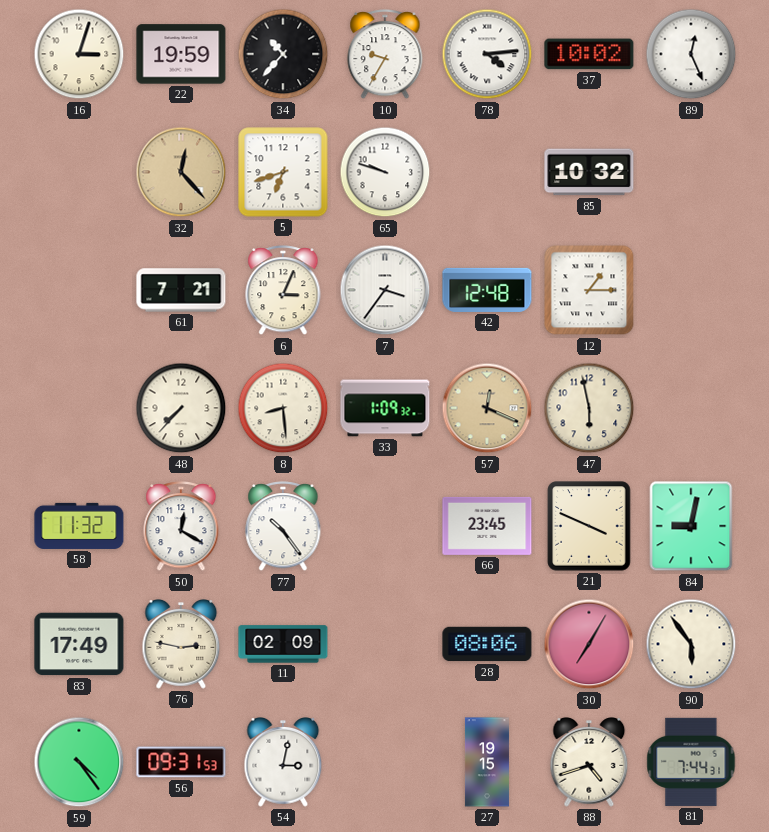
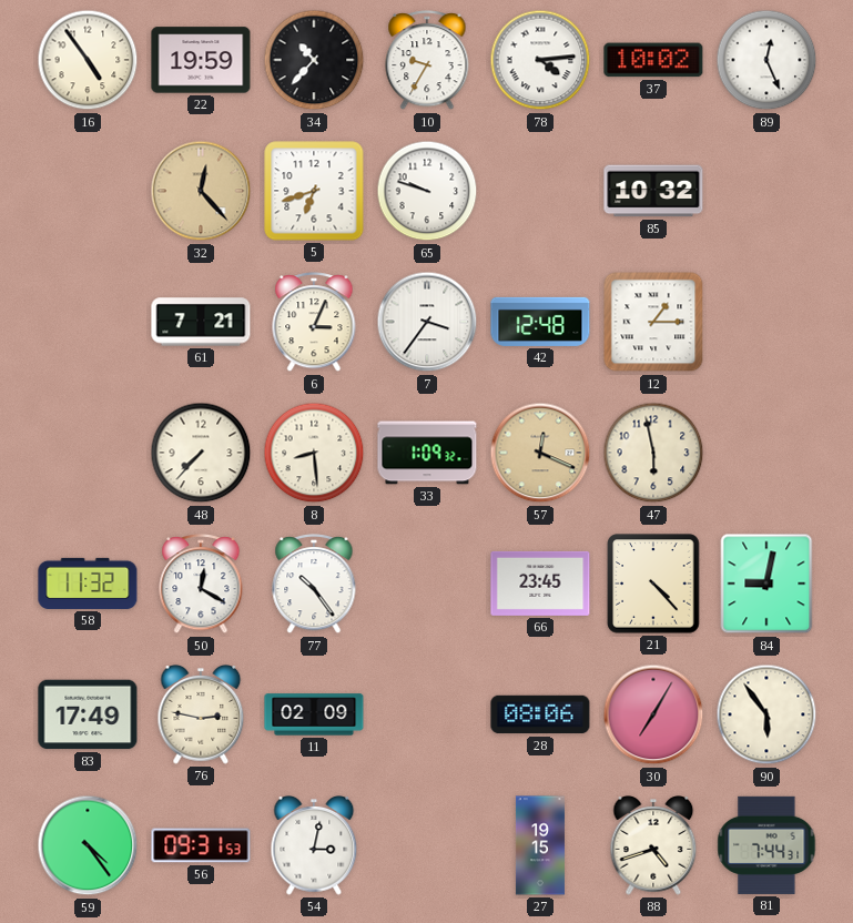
16: 3:03 -> 4:54 (88, 60)
21: 3:49 -> 4:23 (653, 584)
